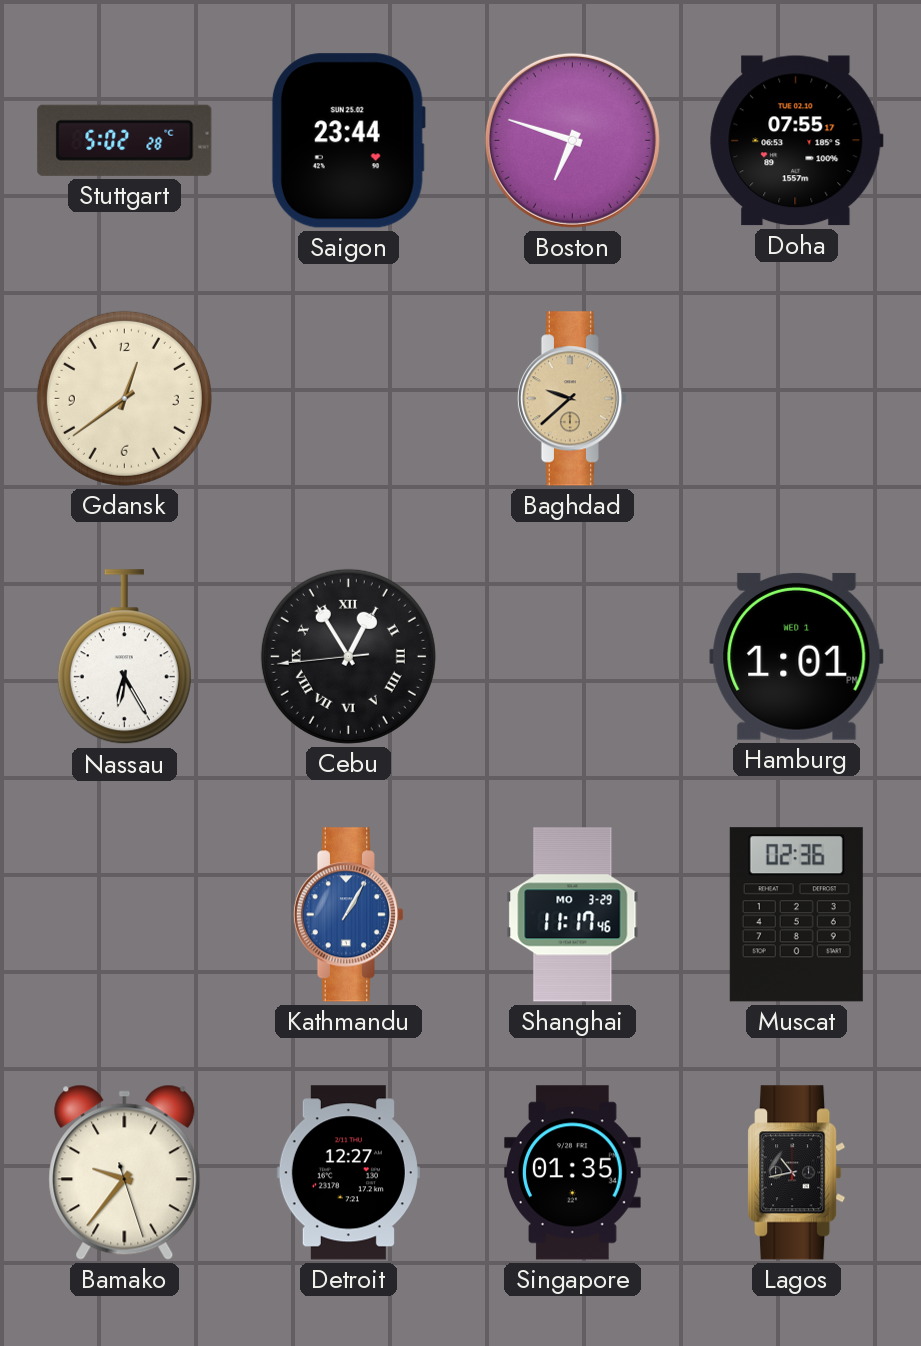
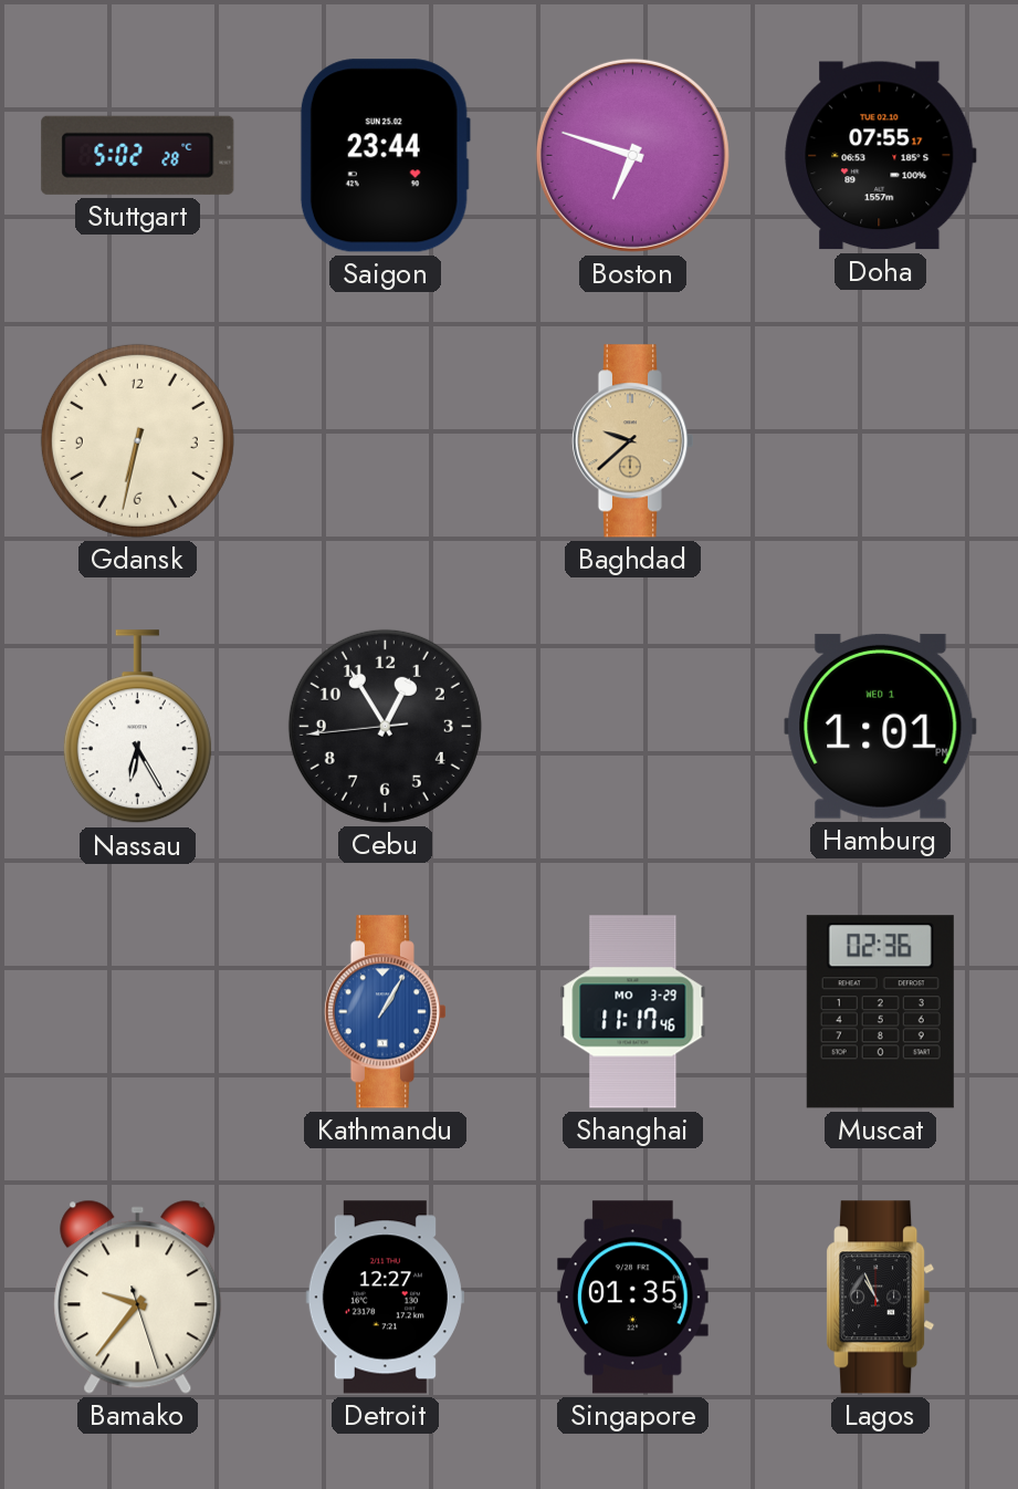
Gdansk: 12:39 -> 6:32 (137, 440)
Cebu numerals: Roman -> Arabic (385, 726)
Lagos: 10:43 -> 10:56 (881, 1298)
